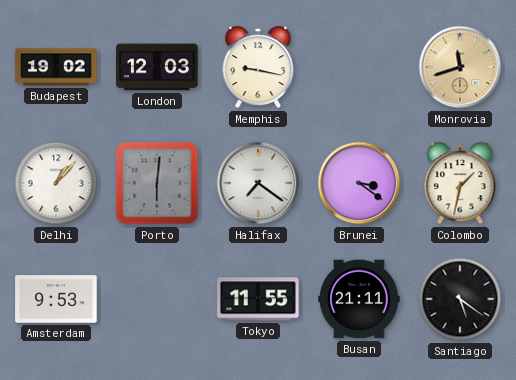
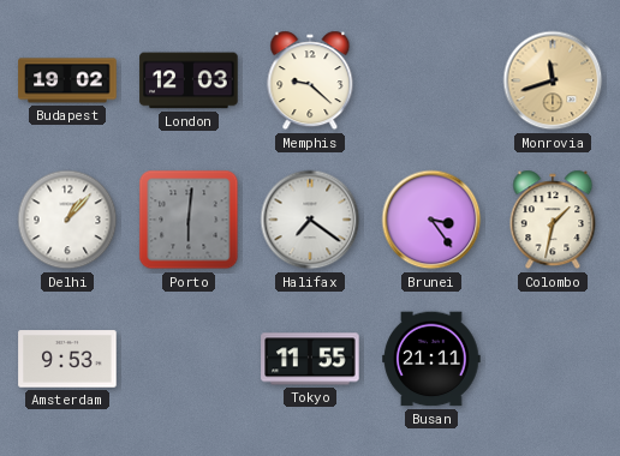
Memphis: 9:17 -> 9:22 (310, 80)
Brunei: 3:21 -> 3:24 (431, 220)
Santiago: 5:21 -> none (460, 299)
